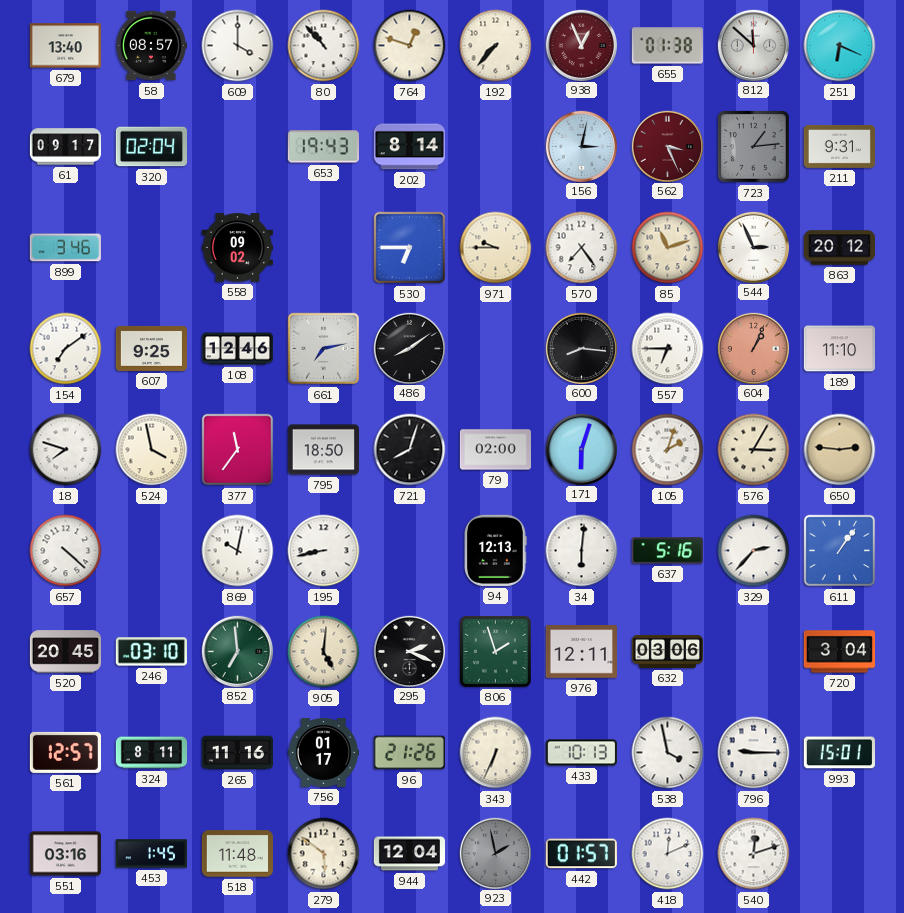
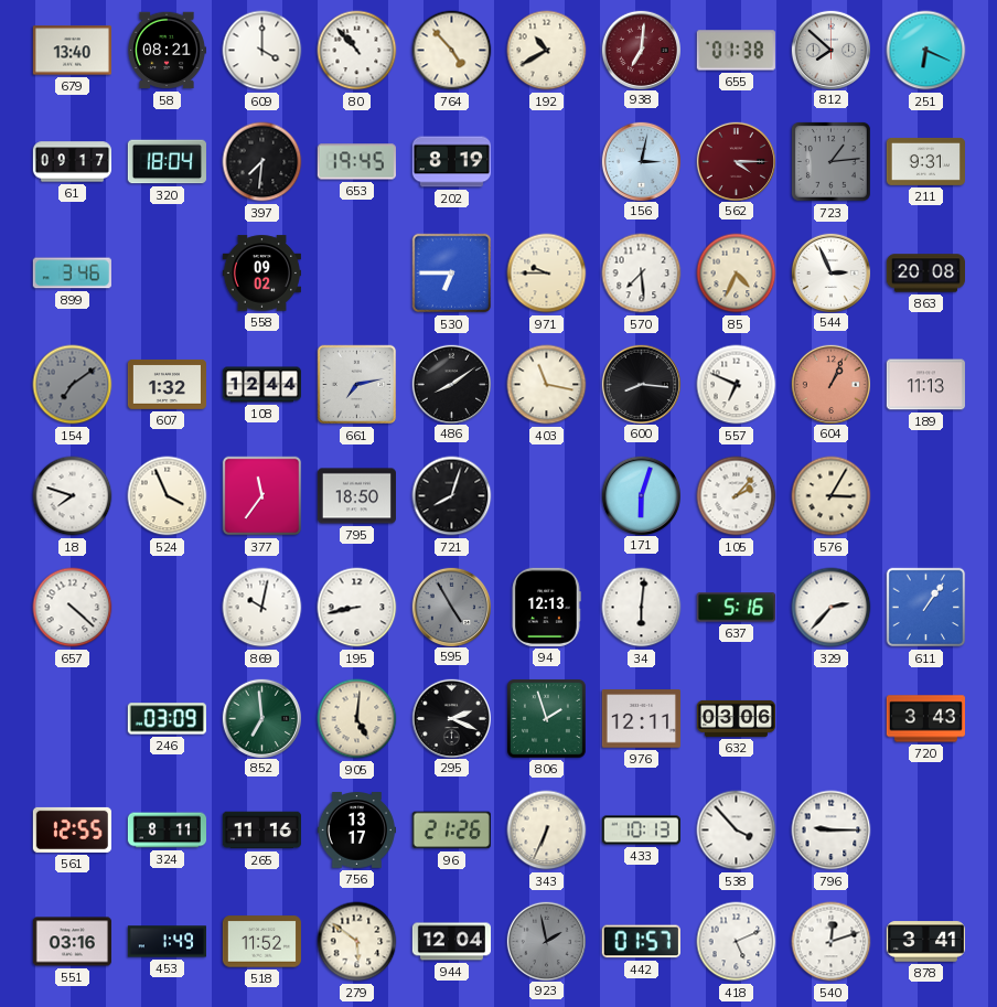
58: 08:57 -> 08:21 (168, 51)
764: 12:48 -> 4:53 (452, 51)
192: 7:37 -> 10:40 (547, 51)
938: 12:56 -> 7:01 (641, 50)
812: 11:52 -> 7:52 (830, 50)
320: 02:04 -> 18:04 (167, 162)
397: none -> 7:31 (262, 162)
653: 19:43 -> 19:45 (356, 162)
202: 8:14 -> 8:19 (451, 162)
562: 3:26 -> 4:15 (736, 161)
570: 7:24 -> 7:29 (642, 274)
85: 11:12 -> 4:34 (737, 274)
863: 20:12 -> 20:08 (925, 274)
154 dial: white -> grey (73, 385)
607: 9:25 -> 1:32 (167, 384)
108: 12:46 -> 12:44 (261, 385)
403: none -> 11:17 (547, 385)
557: 6:45 -> 6:49 (737, 385)
189: 11:10 -> 11:13 (925, 385)
524: 3:58 -> 3:56 (168, 496)
79: 02:00 -> none (495, 450)
105: 2:03 -> 2:07 (737, 496)
650: 2:46 -> none (840, 450)
595: none -> 4:55 (451, 607)
520: 20:45 -> none (65, 652)
246: 03:10 -> 03:09 (167, 719)
720: 3:04 -> 3:43 (925, 719)
561: 12:57 -> 12:55 (72, 829)
756: 01:17 -> 13:17 (356, 831)
538: 3:58 -> 3:53 (737, 831)
993: 15:01 -> none (839, 753)
453: 1:45 -> 1:49 (167, 942)
518: 11:48 -> 11:52 (261, 942)
418: 12:11 -> 5:11 (737, 942)
878: none -> 3:41 (925, 942)
